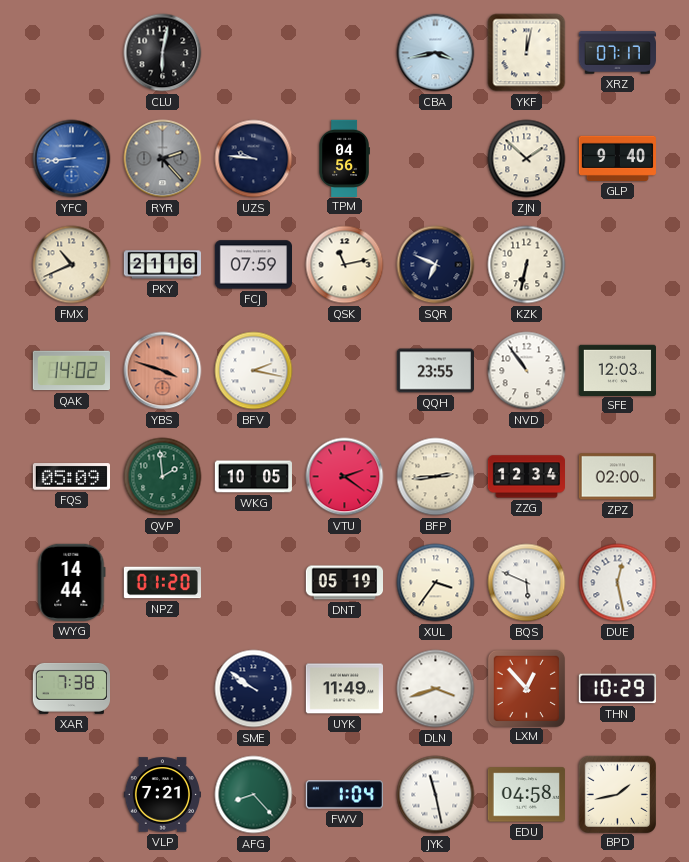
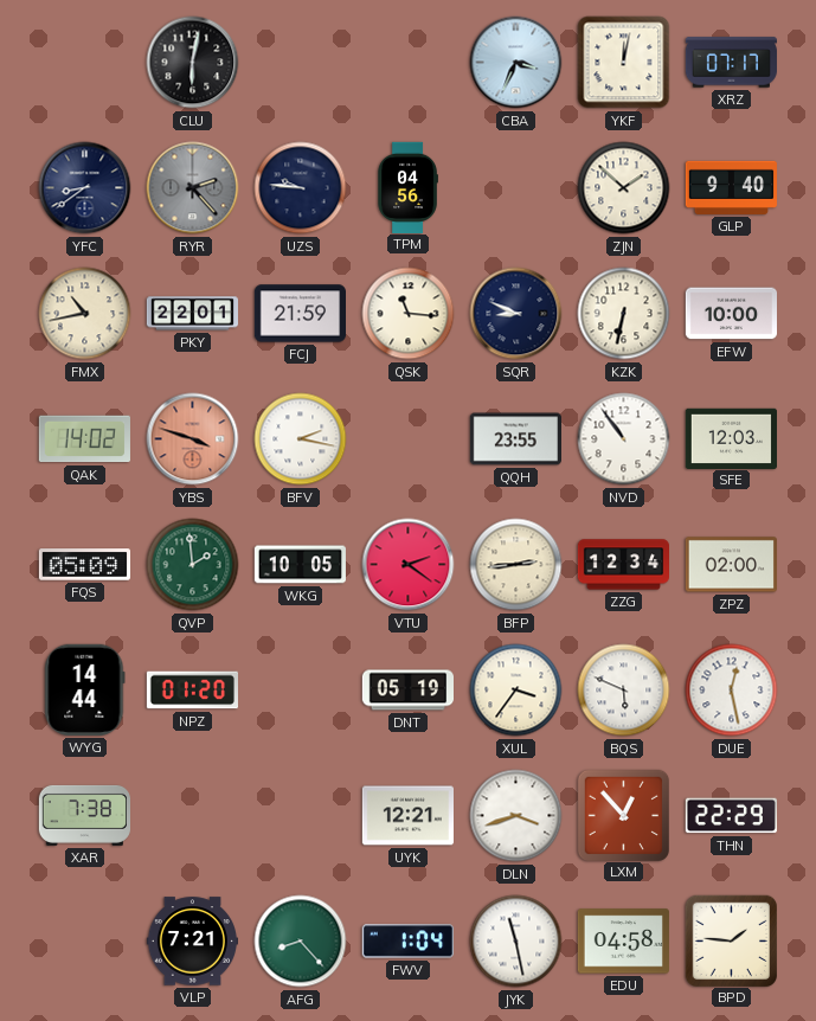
CBA: 3:43 -> 3:34 (516, 63)
YFC: 8:44 -> 8:39 (85, 188)
YFC dial: blue -> navy (85, 188)
FMX: 10:41 -> 10:43 (85, 314)
PKY: 21:16 -> 22:01 (192, 314)
FCJ: 07:59 -> 21:59 (300, 314)
QSK: 11:13 -> 11:16 (409, 314)
SQR: 6:49 -> 8:49 (516, 314)
EFW: none -> 10:00 (731, 314)
SME: 9:51 -> none (254, 689)
UYK: 11:49 -> 12:21 (407, 816)
THN: 10:29 -> 22:29 (731, 816)
BPD: 1:43 -> 1:46 (731, 940)
